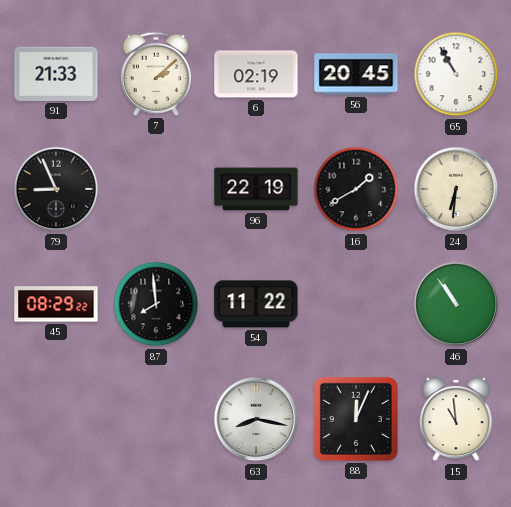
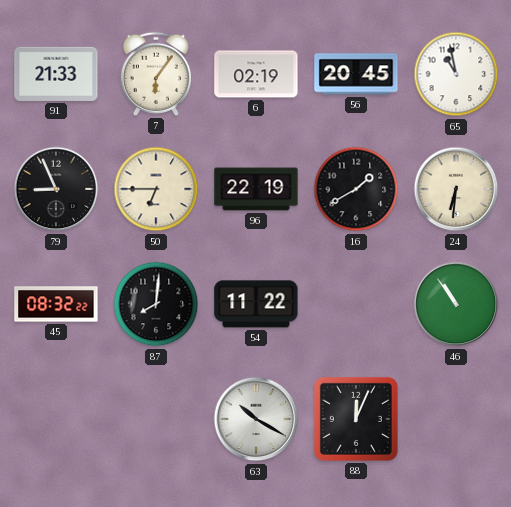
7: 2:08 -> 6:06 (156, 74)
65: 10:55 -> 10:58 (456, 74)
50: none -> 6:45 (156, 189)
45: 08:29 -> 08:32 (56, 304)
87: 7:59 -> 8:01 (156, 304)
63: 8:17 -> 10:20 (256, 419)
15: 10:59 -> none (456, 420)
